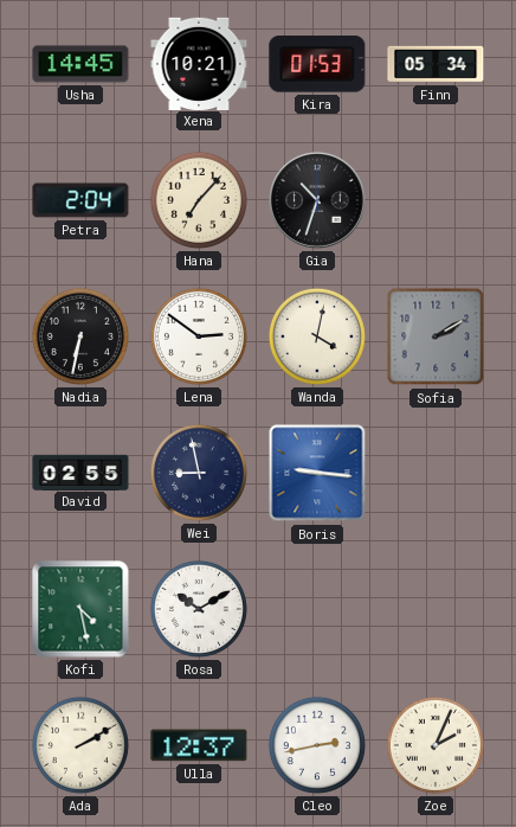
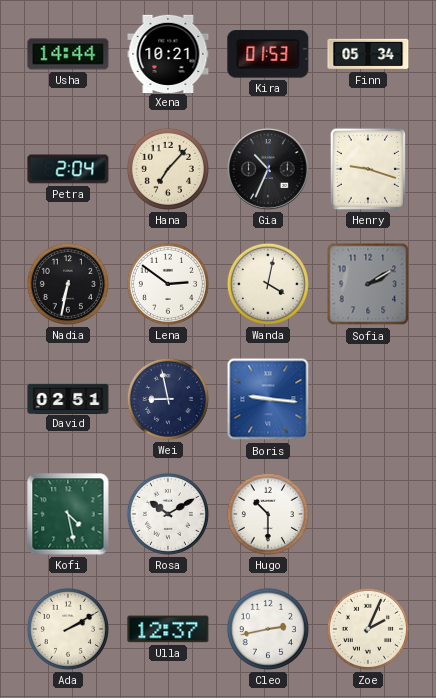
Usha: 14:45 -> 14:44 (68, 54)
Gia: 10:33 -> 10:34 (268, 169)
Henry: none -> 9:18 (368, 169)
David: 02:55 -> 02:51 (68, 398)
Hugo: none -> 10:30 (268, 514)
